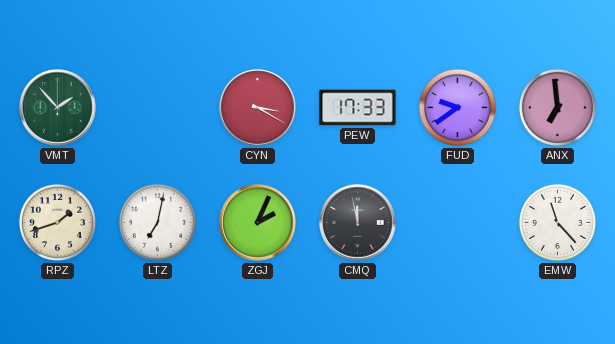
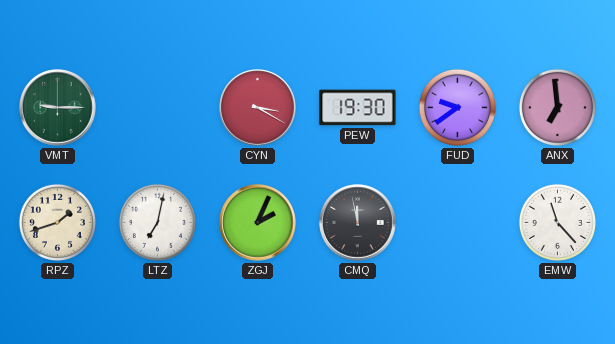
VMT: 1:53 -> 9:15 (58, 108)
PEW: 17:33 -> 19:30 (358, 108)
